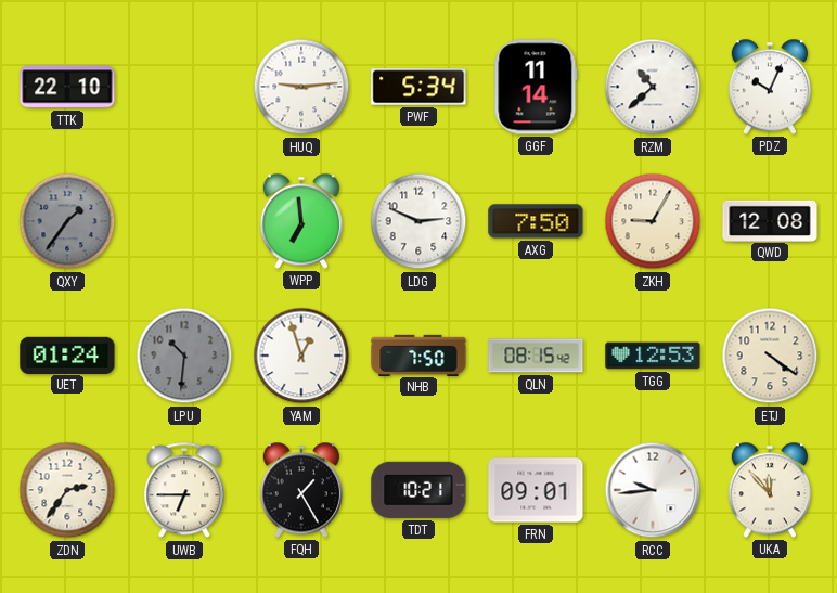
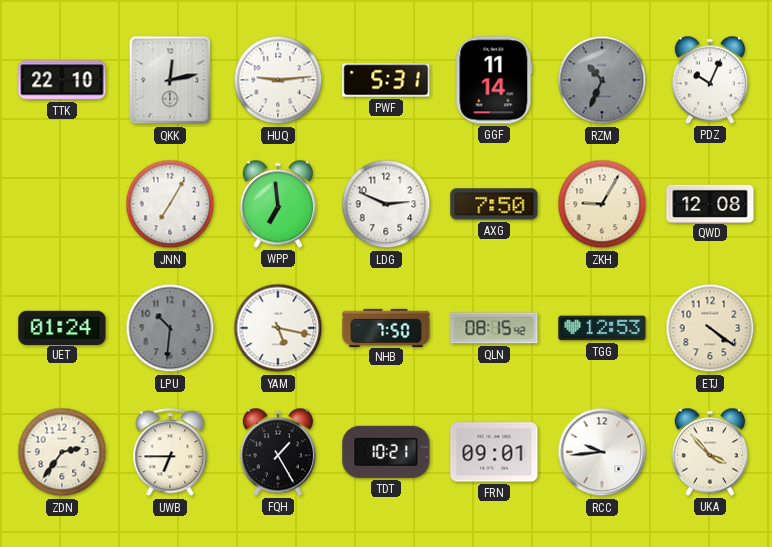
QKK: none -> 12:13 (170, 80)
PWF: 5:34 -> 5:31 (386, 80)
RZM: 10:38 -> 10:34 (602, 80)
RZM dial: white -> grey (602, 80)
QXY: 1:36 -> none (67, 221)
JNN: none -> 7:05 (170, 204)
YAM: 12:57 -> 5:17 (278, 328)
UKA: 11:53 -> 3:53 (710, 452)
